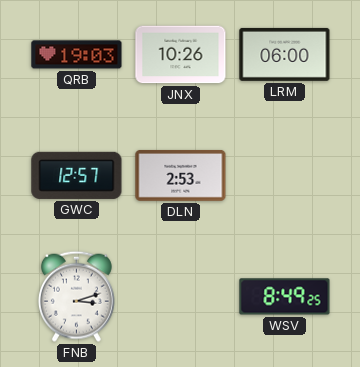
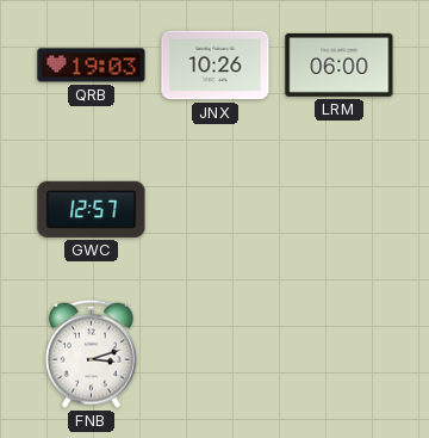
DLN: 2:53 -> none (181, 175)
WSV: 8:49 -> none (285, 297)
